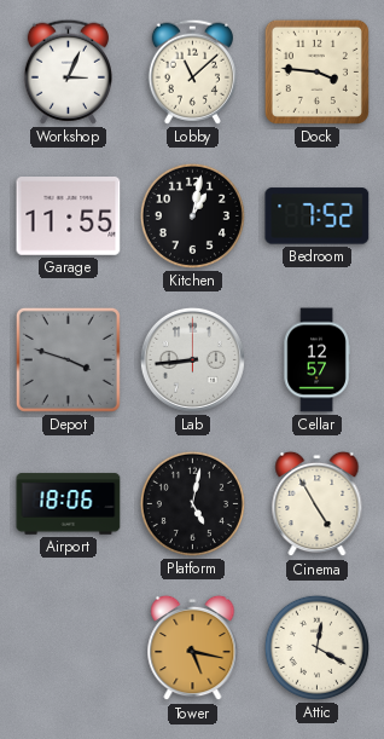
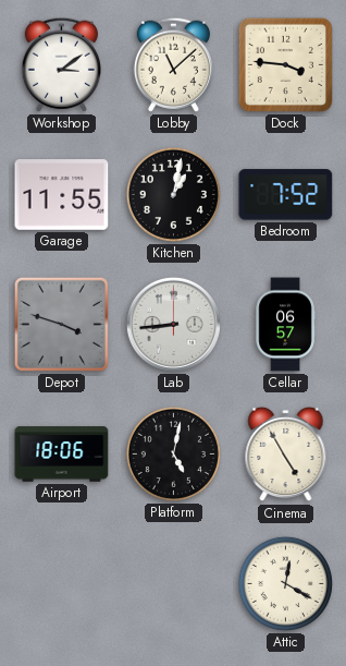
Workshop: 3:04 -> 3:09 (61, 64)
Cellar: 12:57 -> 06:57 (285, 325)
Tower: 5:17 -> none (193, 648)
